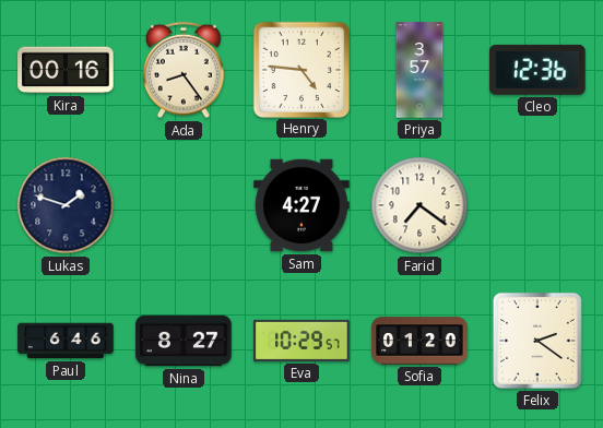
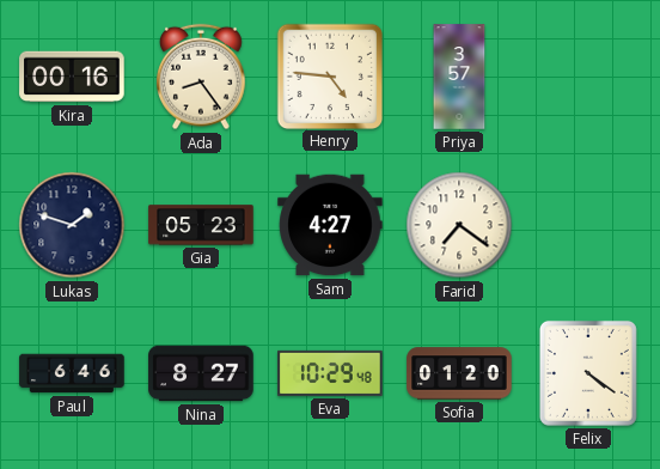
Cleo: 12:36 -> none (539, 70)
Gia: none -> 05:23 (201, 225)
Eva: 10:29:57 -> 10:29:48 (330, 373)
Felix: 2:21 -> 4:21 (588, 373)
